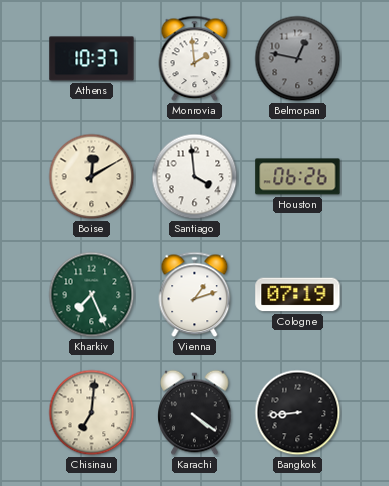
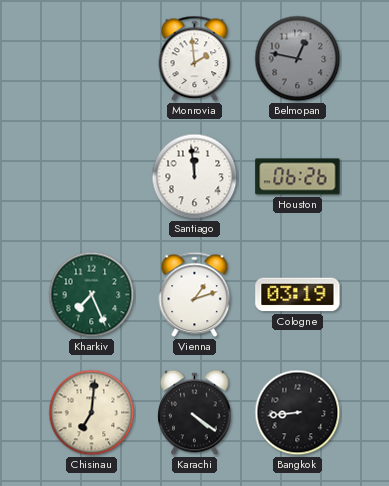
Athens: 10:37 -> none (92, 59)
Boise: 12:10 -> none (92, 177)
Santiago: 3:59 -> 11:59 (195, 177)
Cologne: 07:19 -> 03:19 (298, 295)
